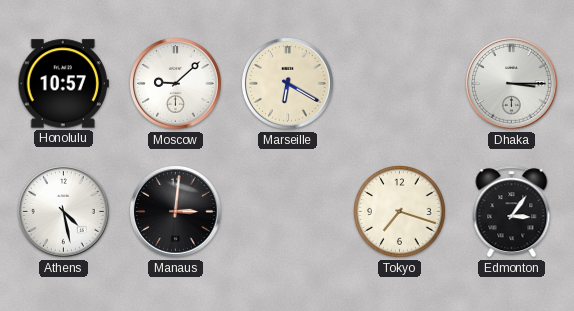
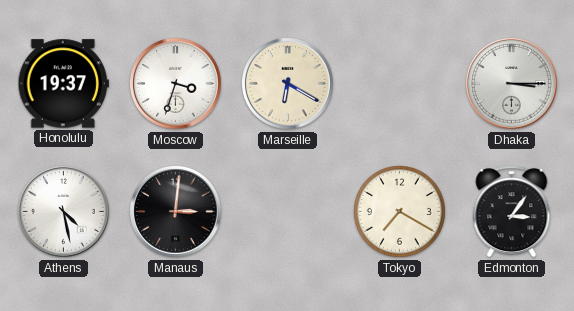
Honolulu: 10:57 -> 19:37 (63, 84)
Moscow: 9:08 -> 3:33 (176, 84)
Tokyo: 7:18 -> 7:20 (400, 212)
